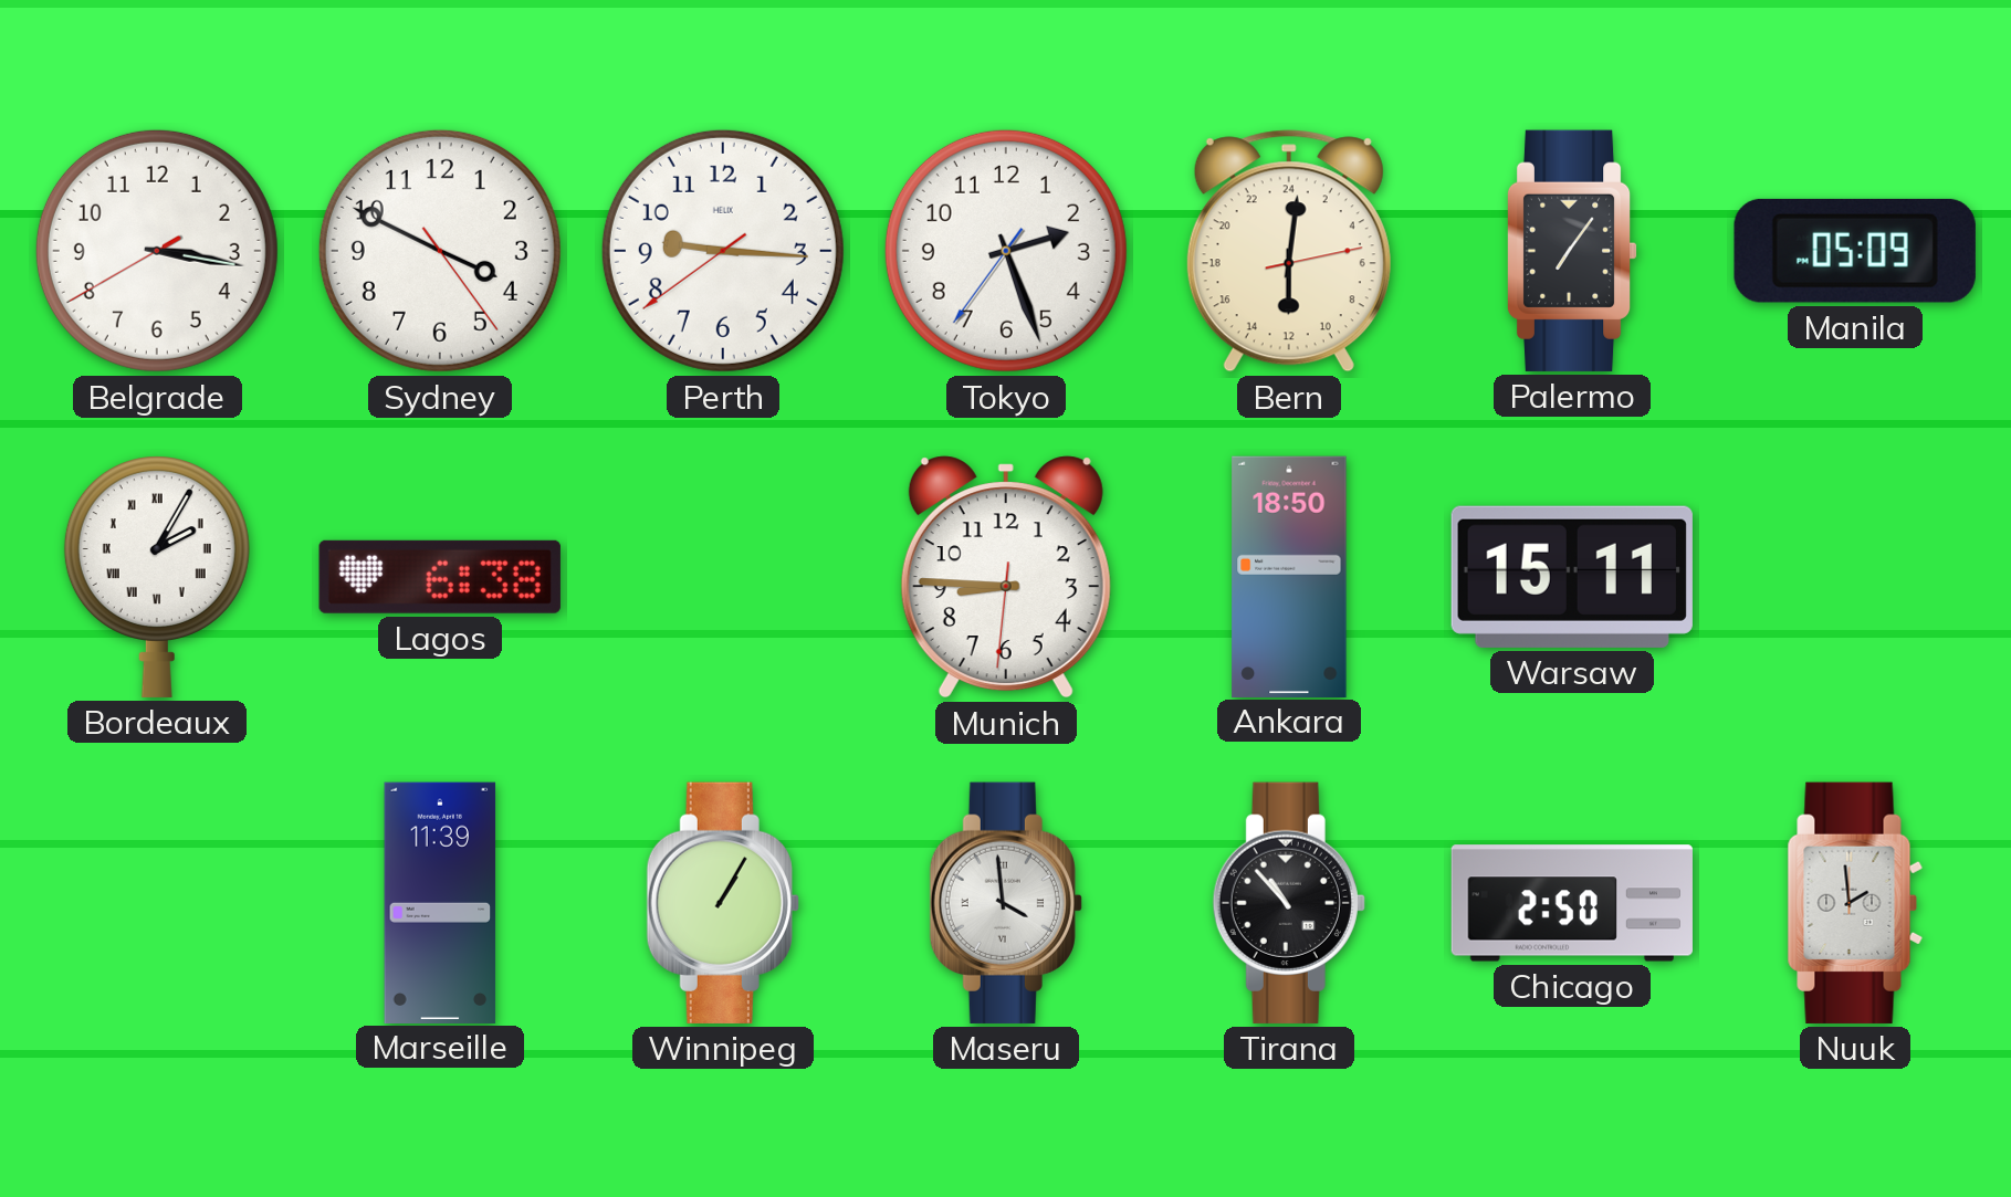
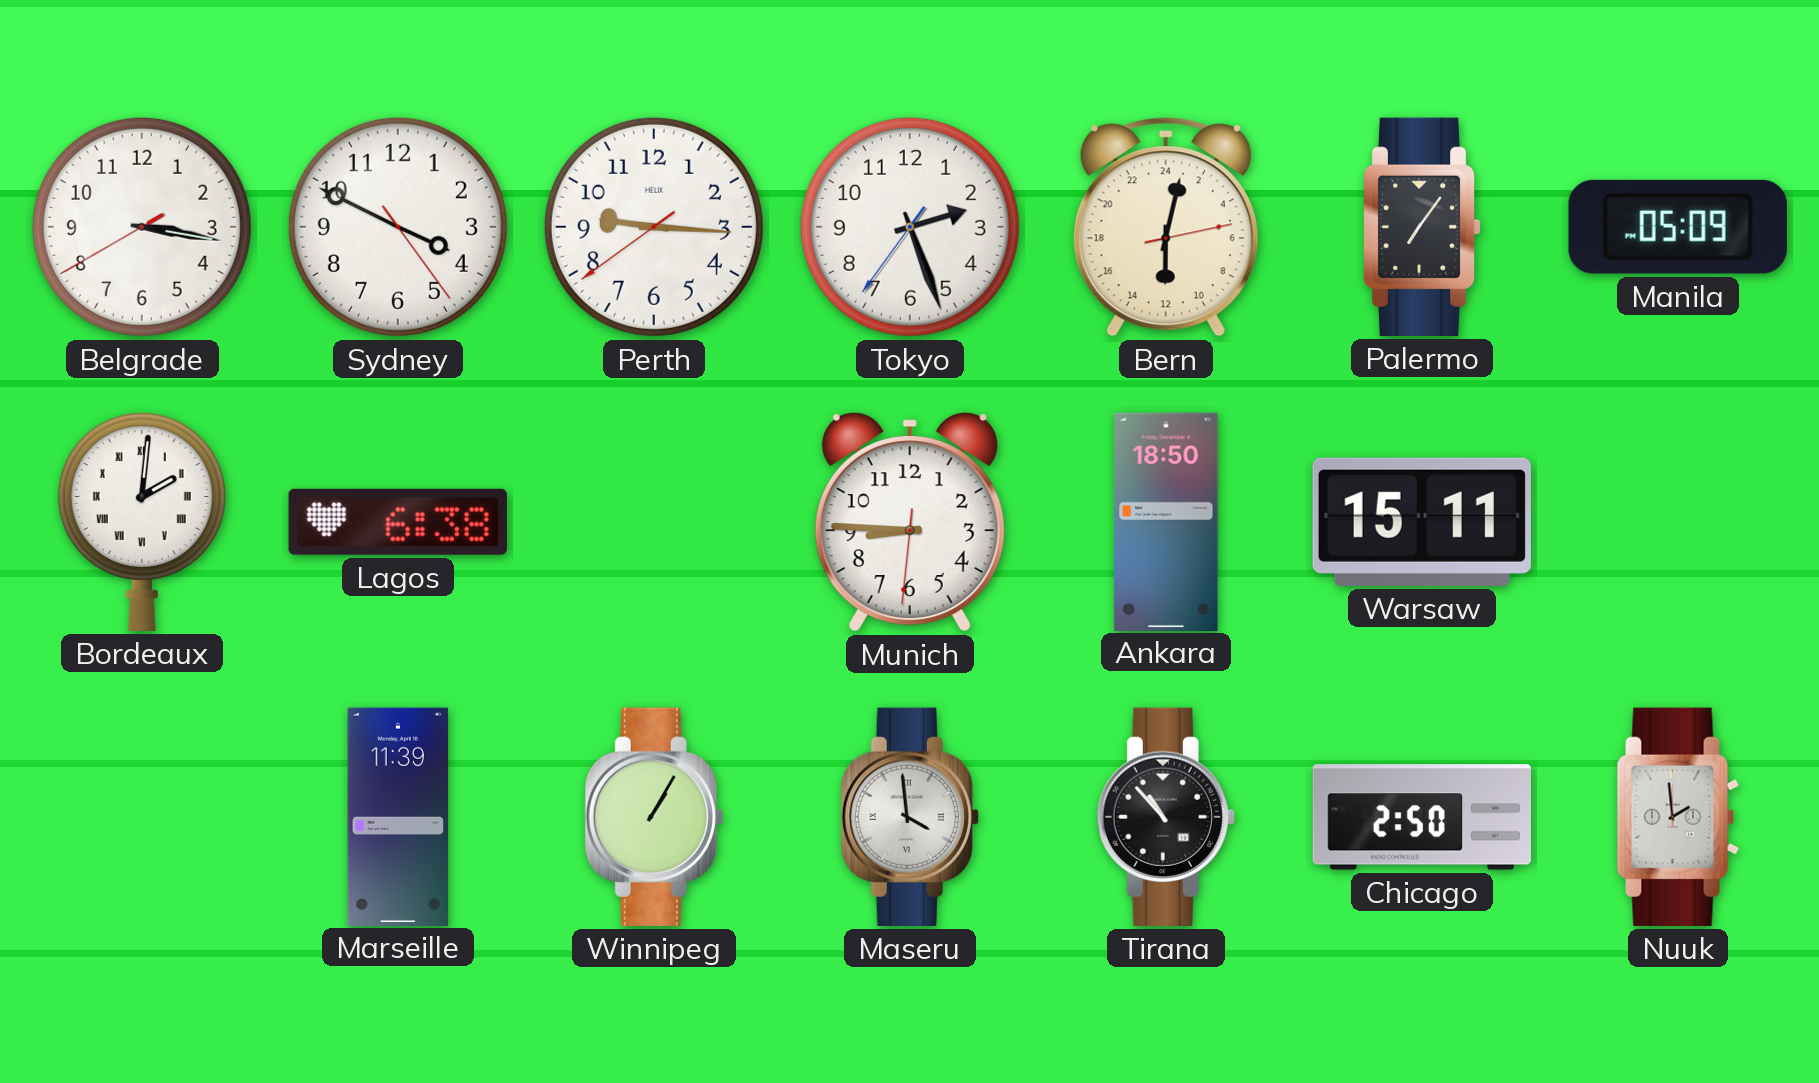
Bern: 12:01 -> 12:02 (1166, 227)
Bordeaux: 2:05 -> 2:01 (142, 522)
